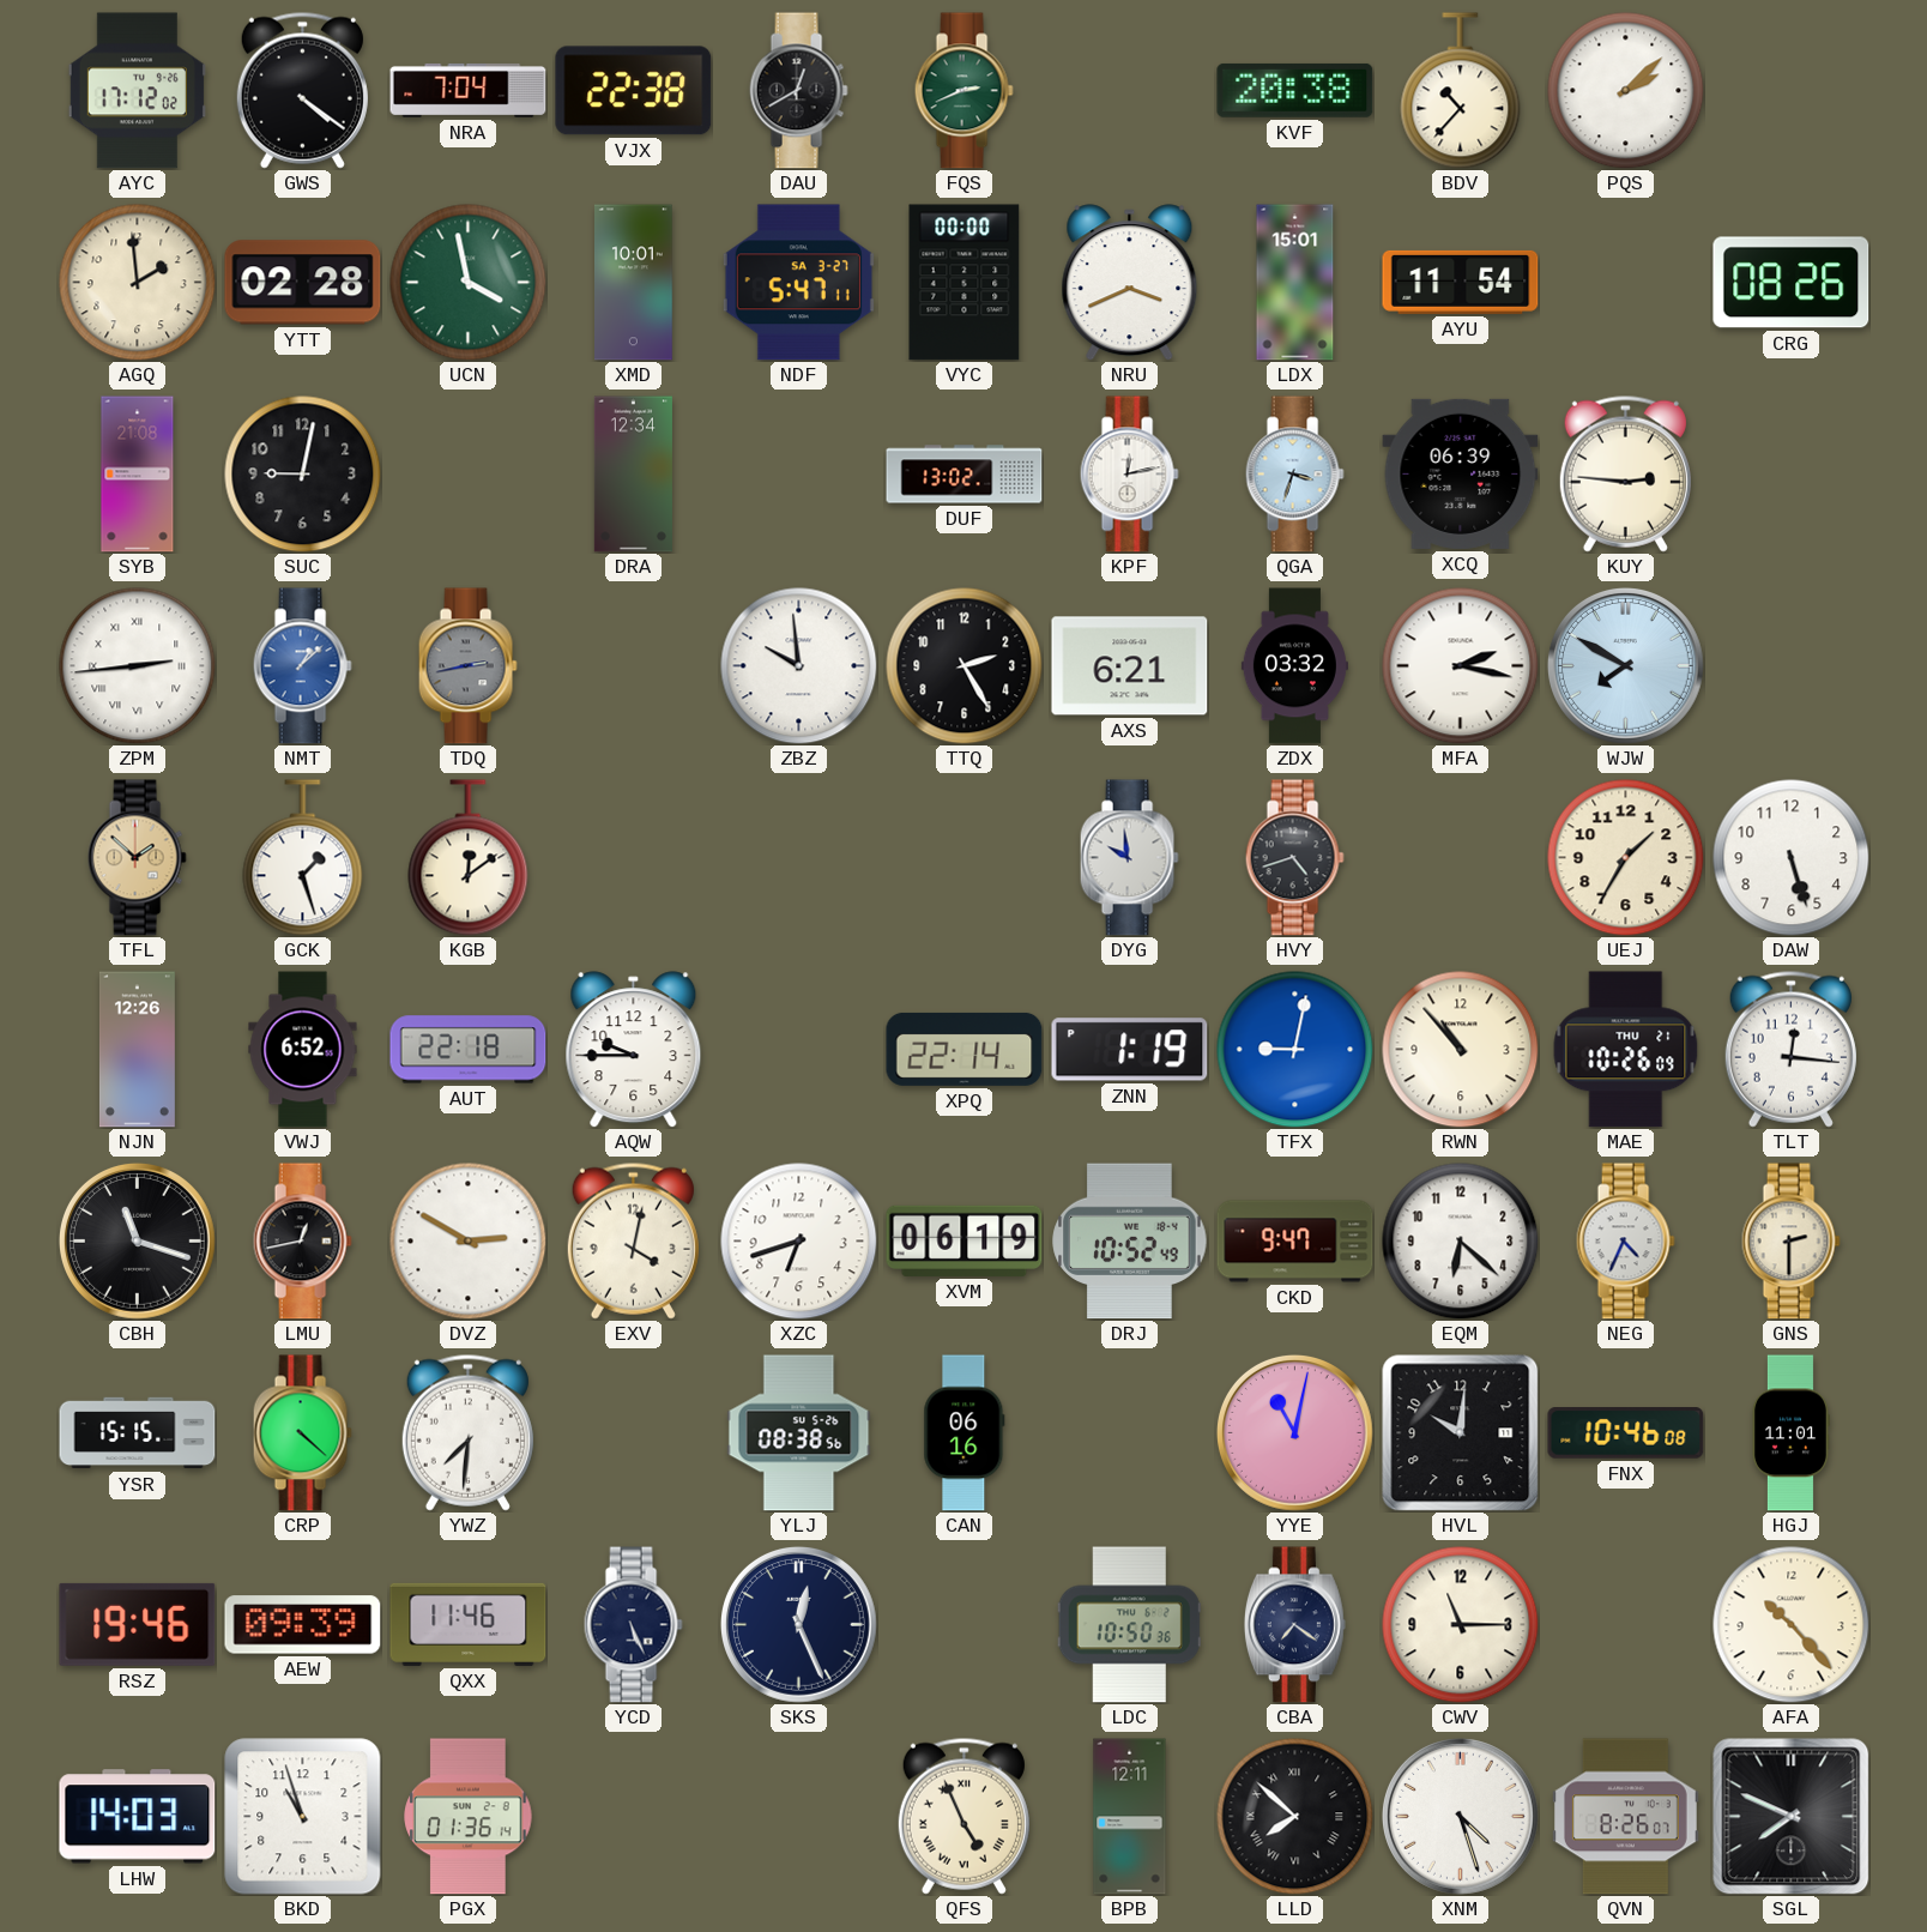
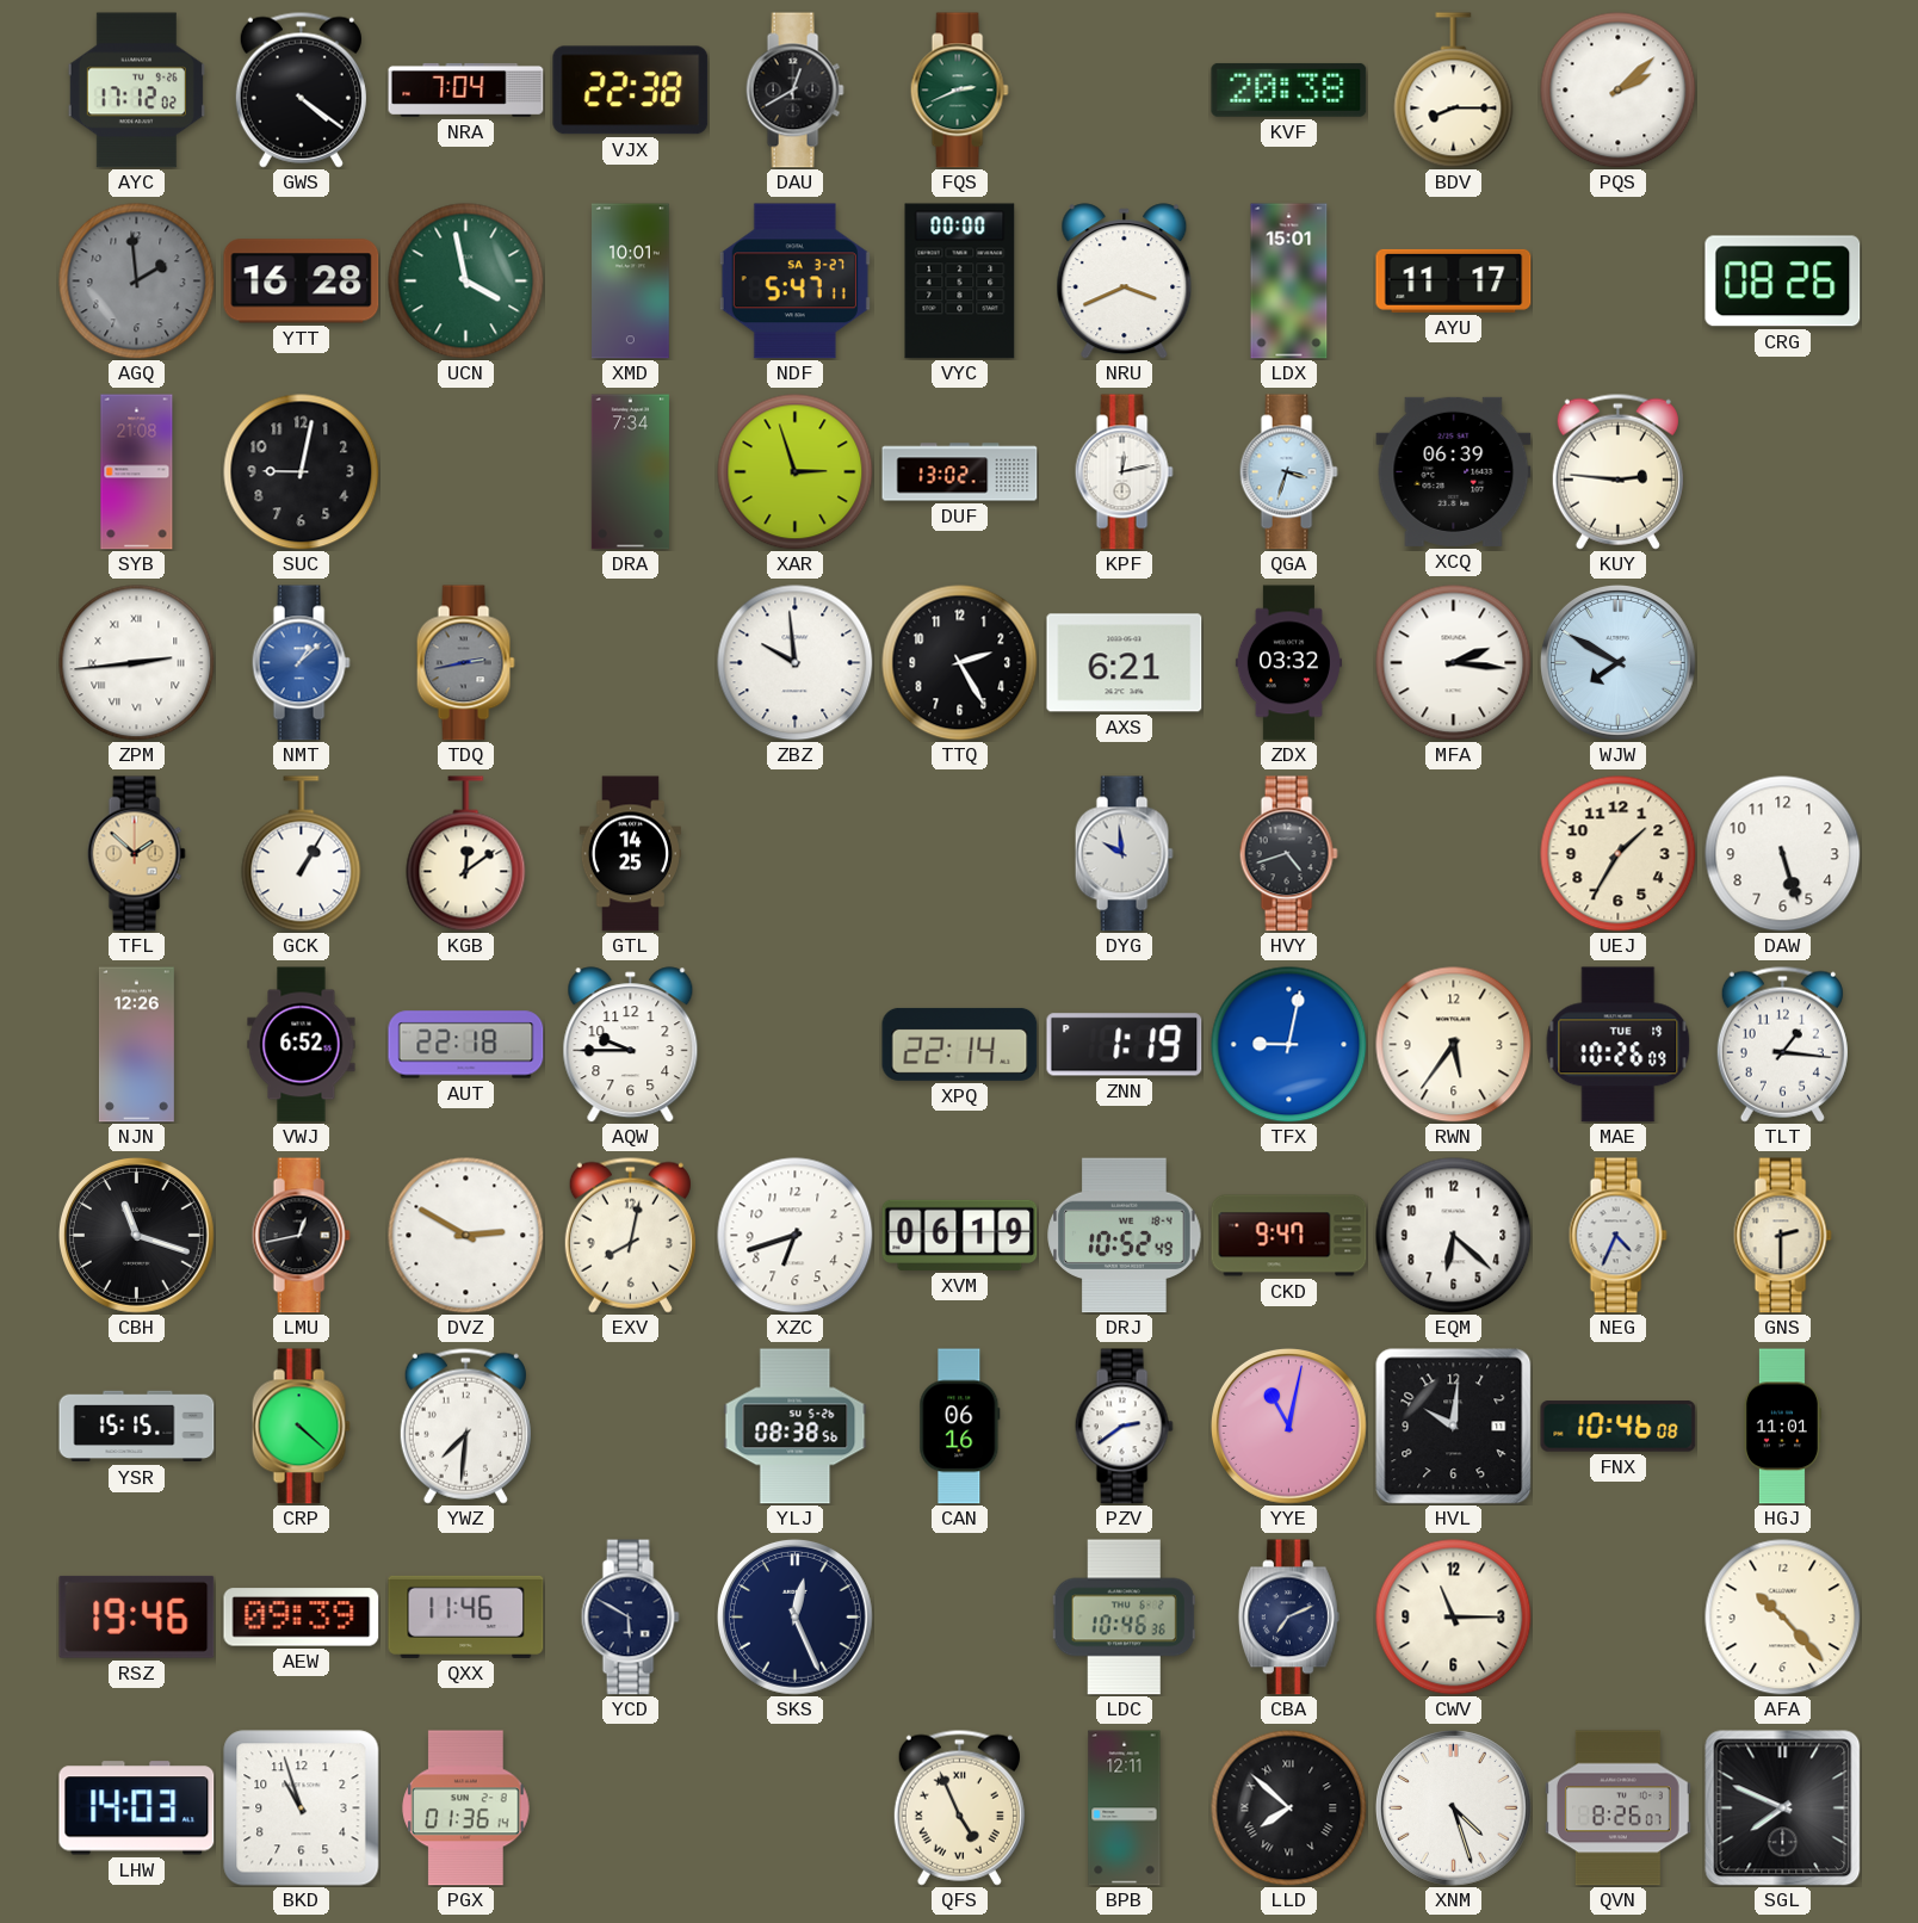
BDV: 10:37 -> 8:15 (1454, 91)
AGQ dial: cream -> grey (137, 282)
YTT: 02:28 -> 16:28 (302, 282)
AYU: 11:54 -> 11:17 (1454, 280)
DRA: 12:34 -> 7:34 (630, 472)
XAR: none -> 2:57 (796, 472)
MFA: 2:17 -> 2:16 (1454, 663)
GCK: 1:27 -> 1:05 (302, 854)
GTL: none -> 14:25 (630, 854)
RWN: 10:53 -> 5:36 (1454, 1045)
MAE date: THU 21 -> TUE 19 (1619, 1045)
TLT: 12:16 -> 1:16 (1782, 1044)
EXV: 4:02 -> 8:02 (630, 1235)
PZV: none -> 2:39 (1124, 1427)
YCD: 5:26 -> 5:50 (630, 1618)
LDC: 10:50 -> 10:46 (1124, 1618)
CBA: 7:21 -> 7:11 (1288, 1618)
